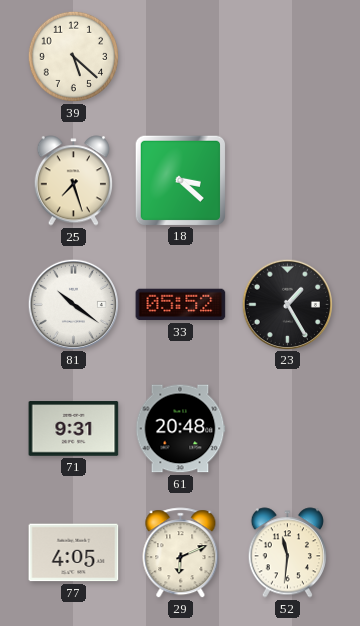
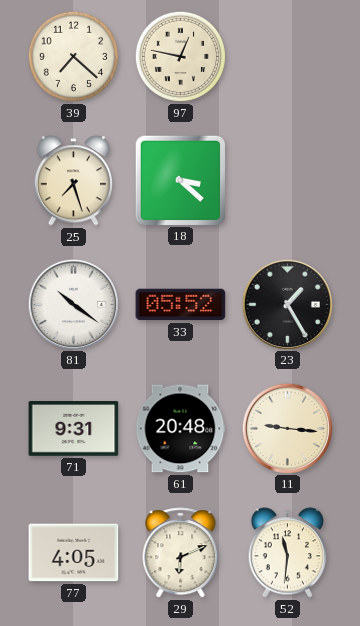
39: 5:22 -> 7:22 (73, 56)
97: none -> 12:47 (180, 56)
11: none -> 9:16 (287, 428)
